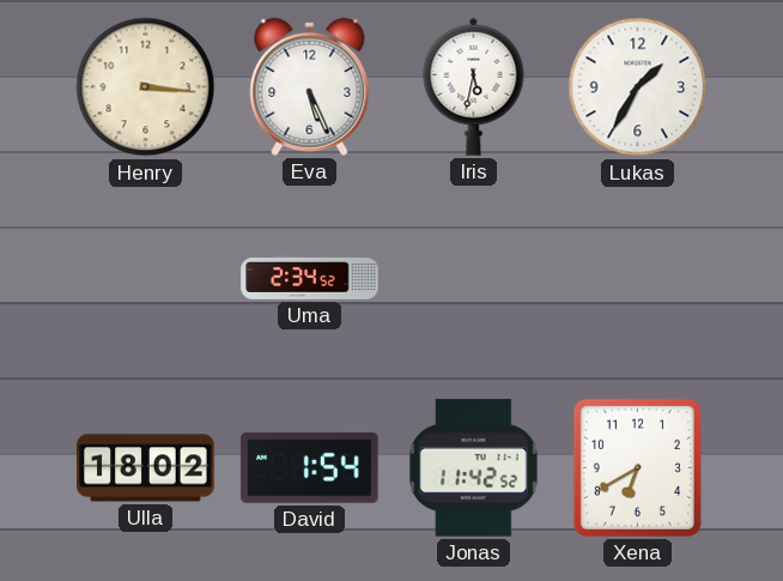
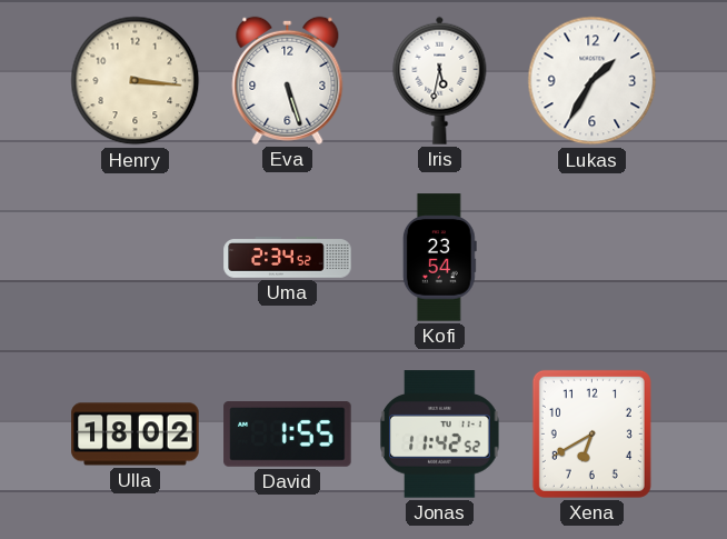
Eva: 5:26 -> 5:27 (288, 80)
Kofi: none -> 23:54 (439, 258)
David: 1:54 -> 1:55 (288, 435)
